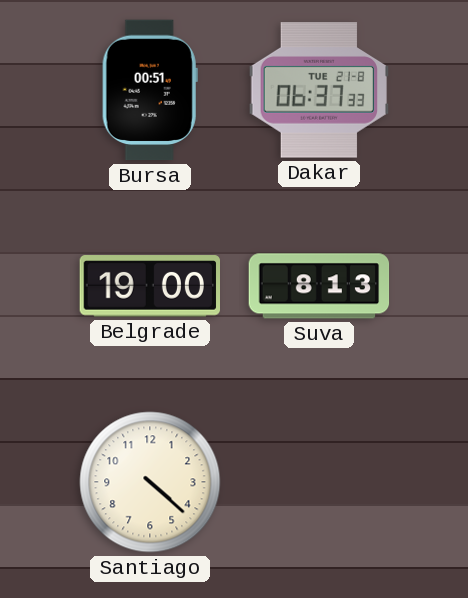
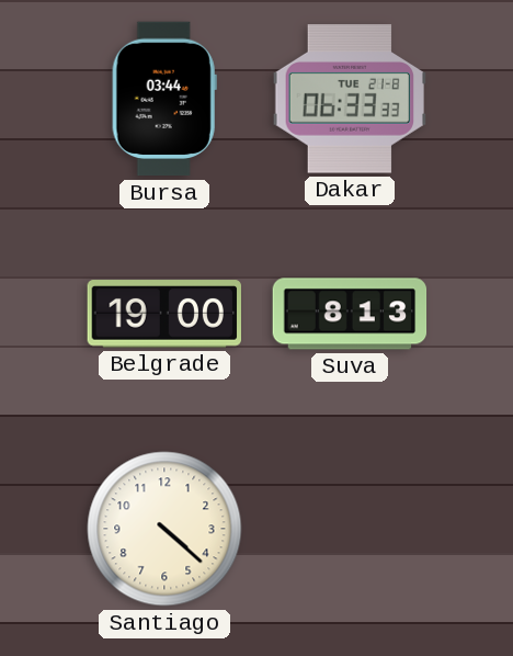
Bursa: 00:51 -> 03:44 (164, 99)
Dakar: 06:37 -> 06:33 (350, 99)
